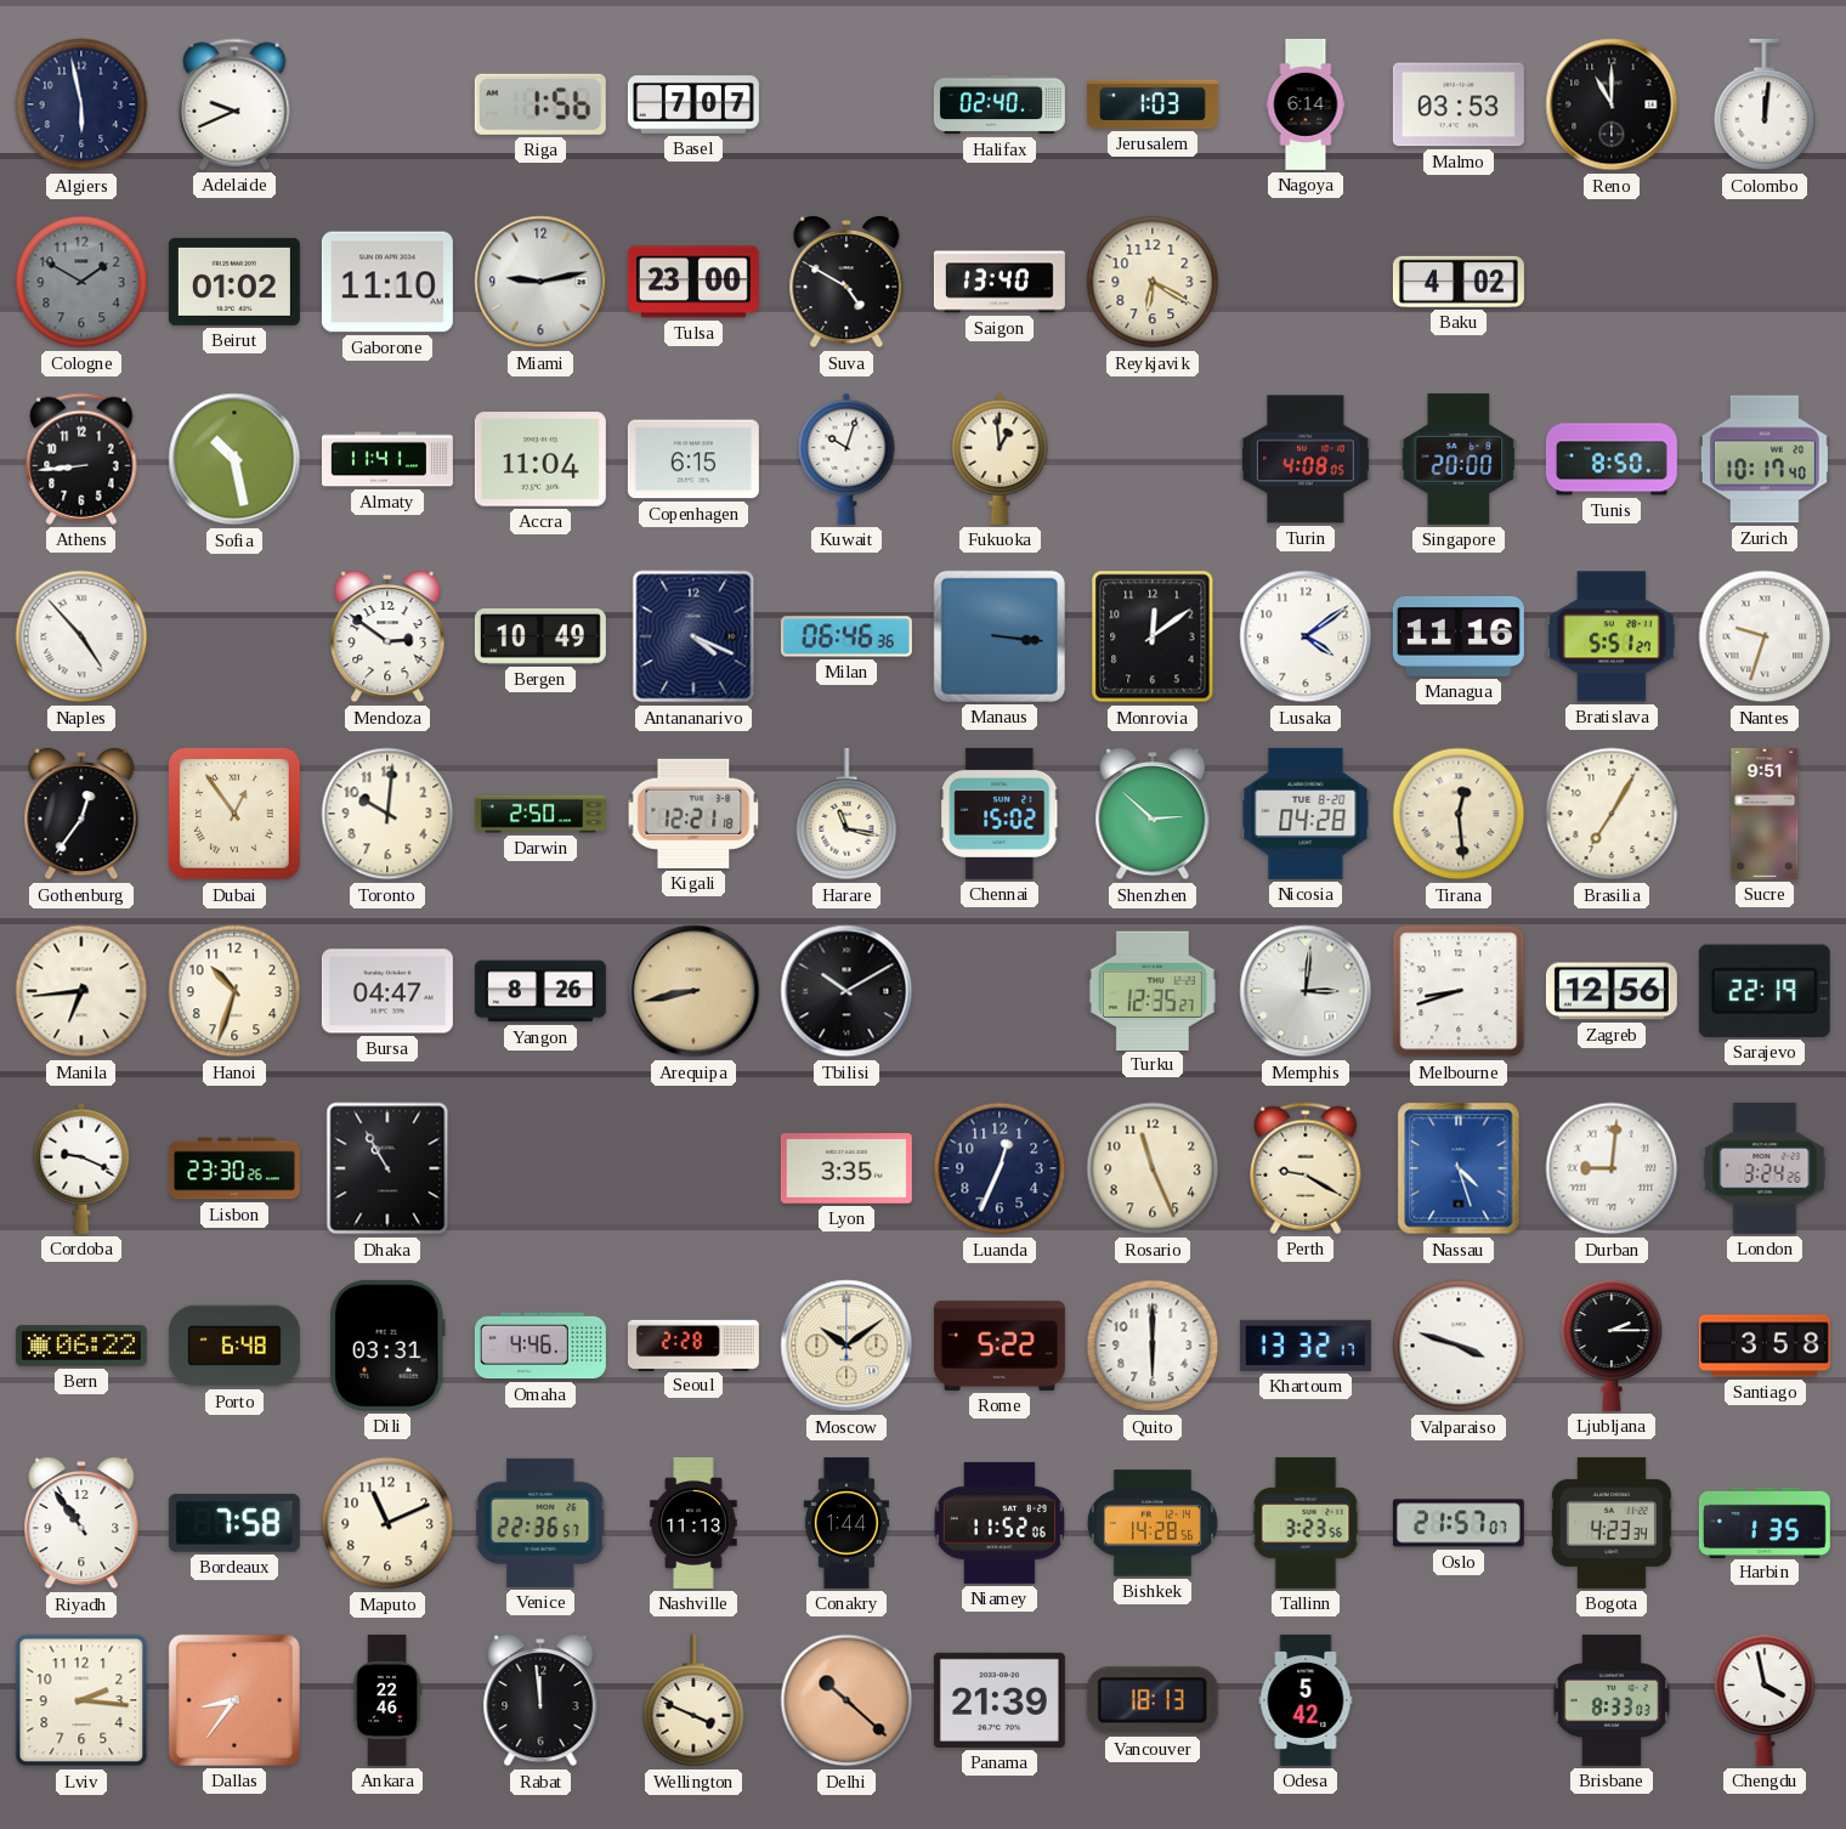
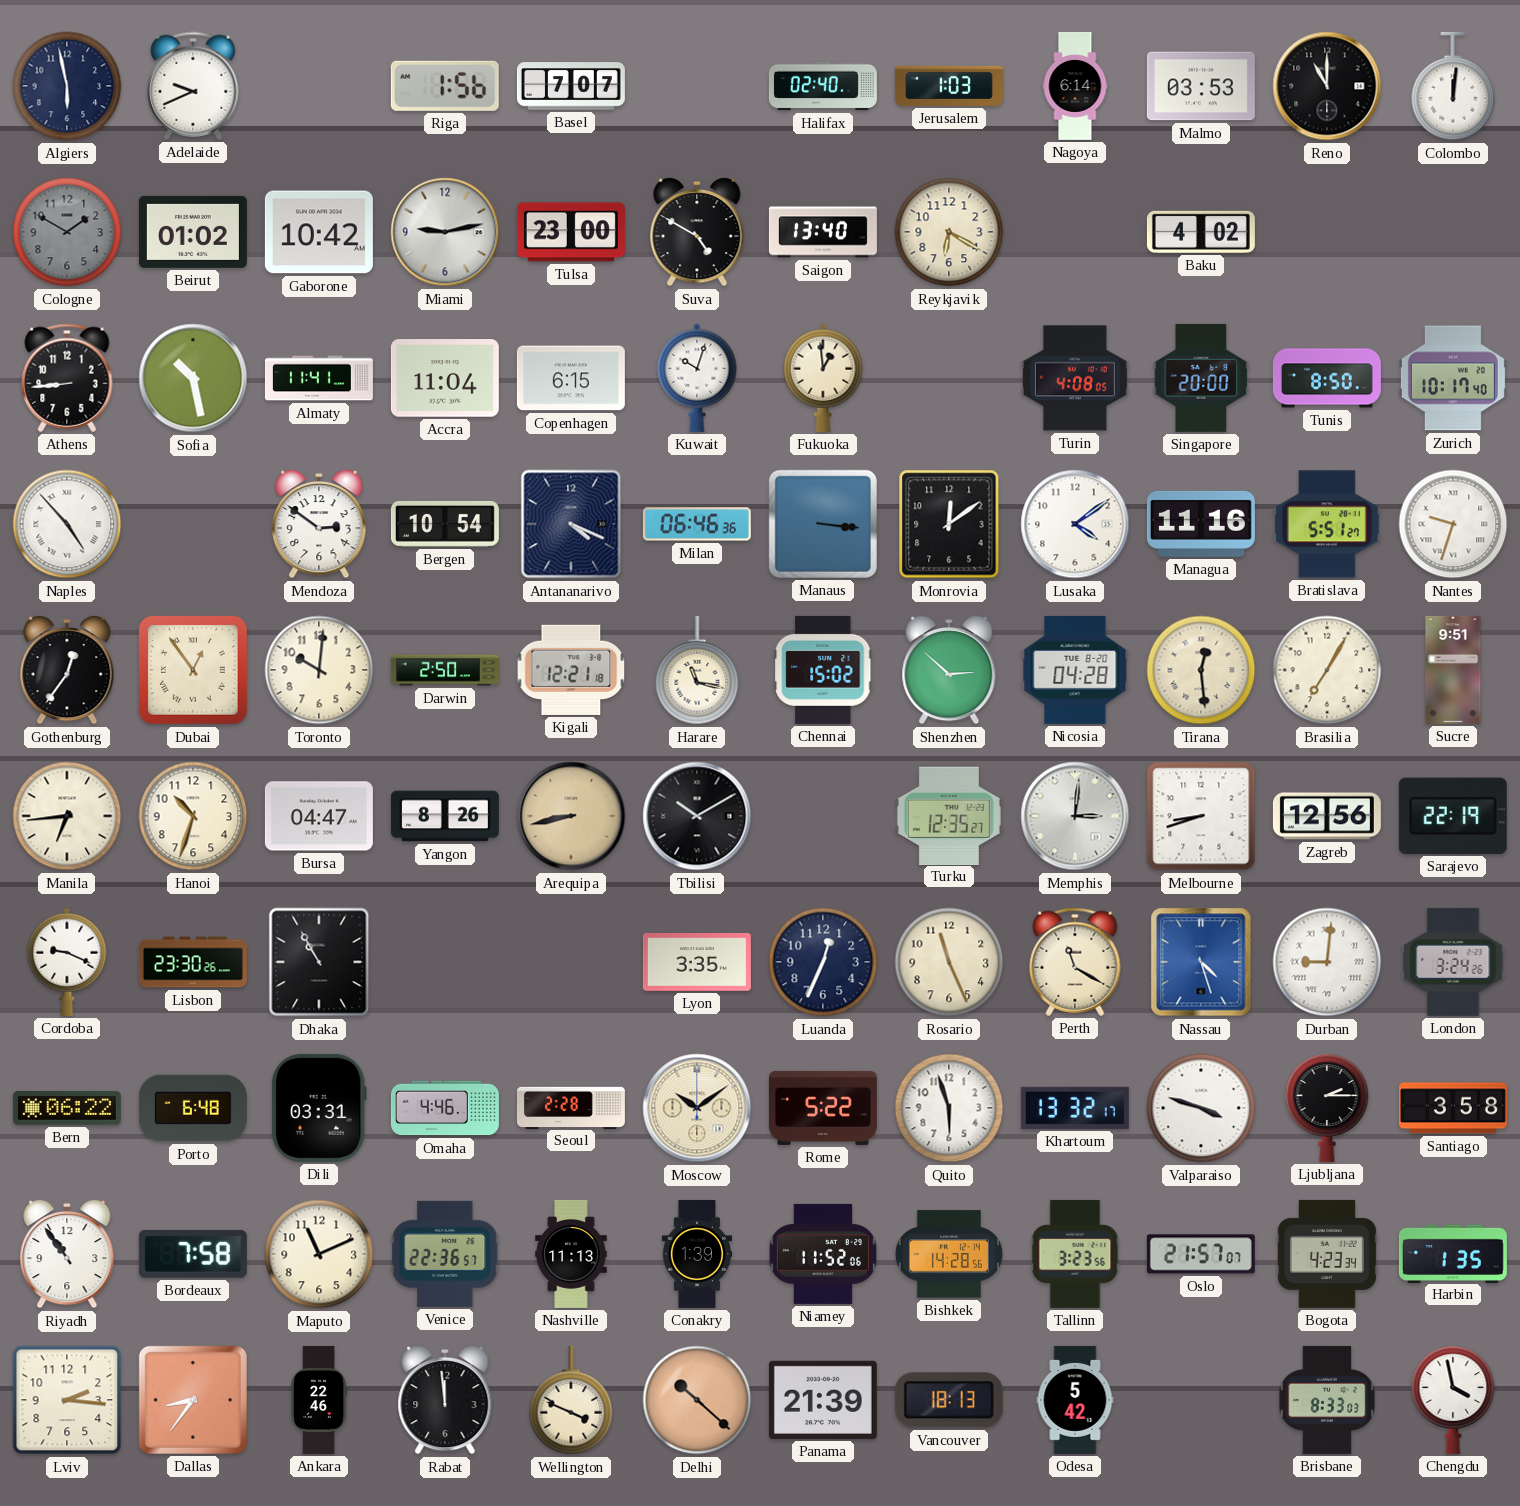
Gaborone: 11:10 -> 10:42 (319, 232)
Bergen: 10:49 -> 10:54 (445, 524)
Perth: 9:20 -> 11:20 (1075, 962)
Quito: 6:00 -> 5:57 (949, 1108)
Conakry: 1:44 -> 1:39 (697, 1254)
